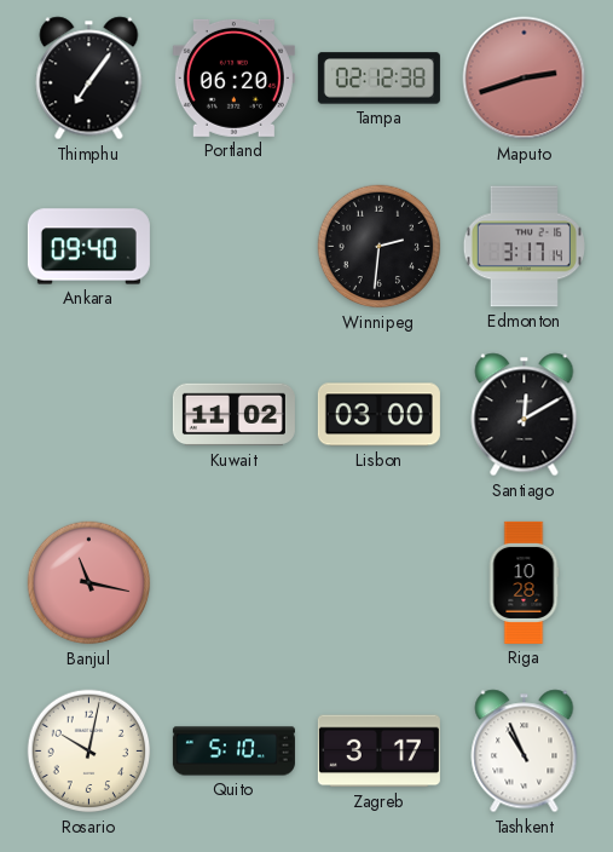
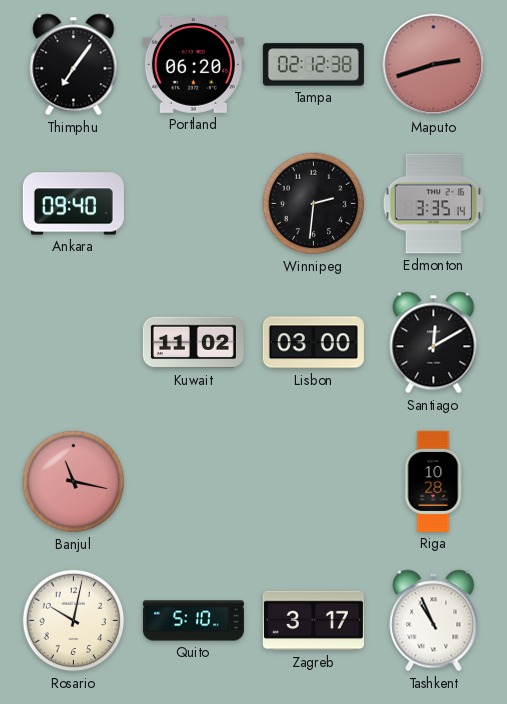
Edmonton: 3:17 -> 3:35 (433, 204)
